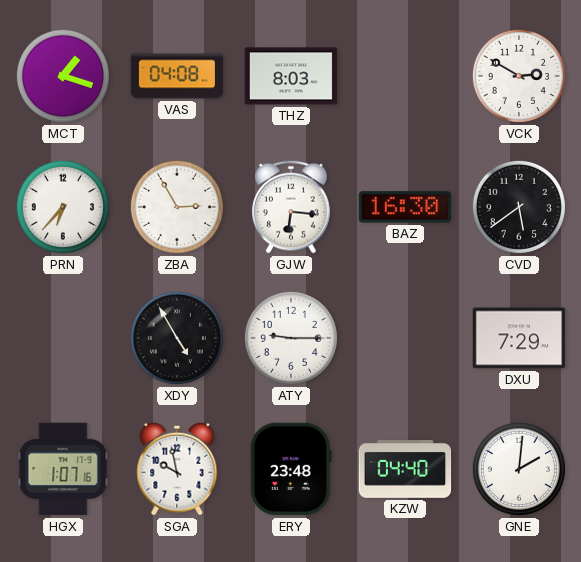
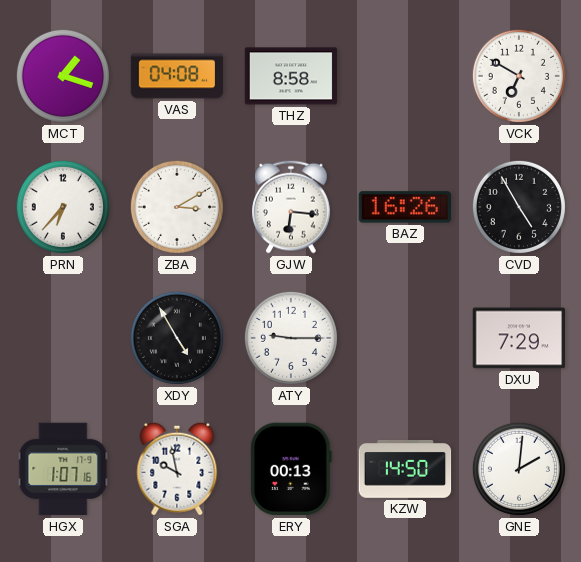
THZ: 8:03 -> 8:58 (291, 76)
VCK: 2:50 -> 6:50 (519, 76)
ZBA: 2:55 -> 3:10 (177, 207)
BAZ: 16:30 -> 16:26 (405, 207)
CVD: 5:39 -> 4:55 (519, 207)
ERY: 23:48 -> 00:13 (291, 469)
KZW: 04:40 -> 14:50 (405, 470)
